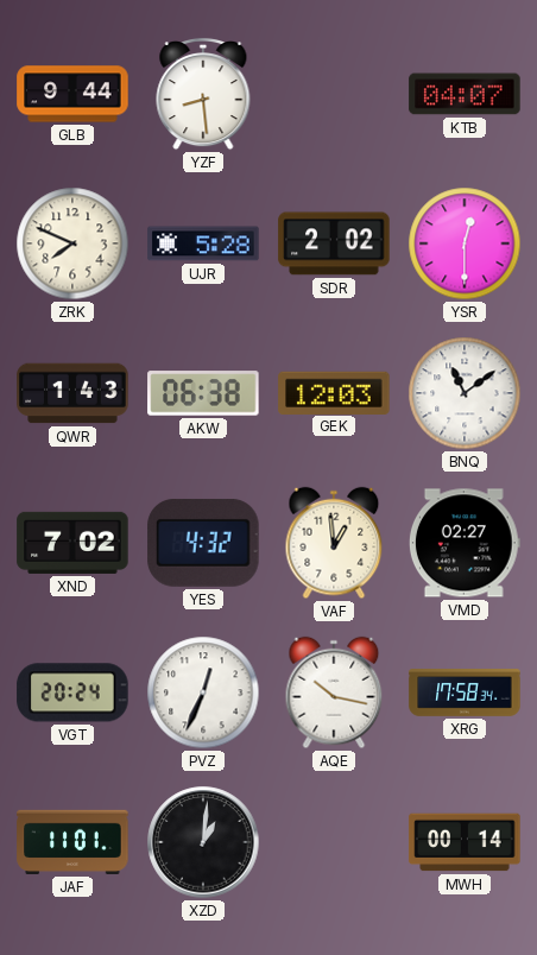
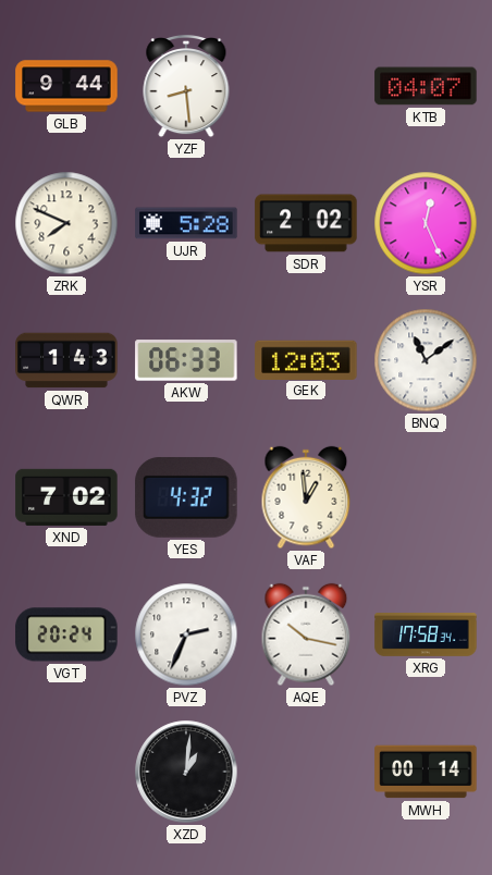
YSR: 12:30 -> 12:26 (426, 223)
AKW: 06:38 -> 06:33 (186, 360)
VMD: 02:27 -> none (465, 543)
PVZ: 12:34 -> 2:34 (186, 634)
JAF: 11:01 -> none (72, 842)
